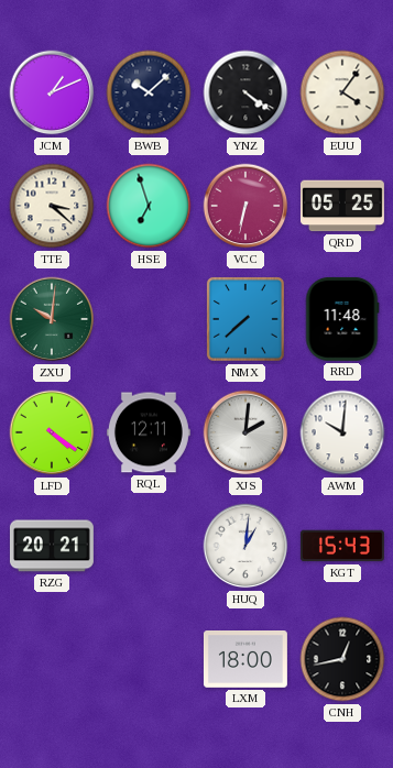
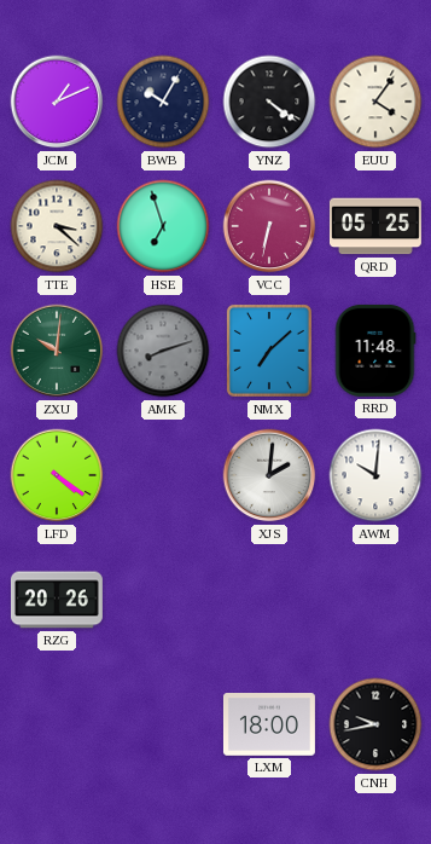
BWB: 10:08 -> 10:05 (163, 102)
AMK: none -> 8:12 (163, 351)
NMX: 7:38 -> 7:08 (269, 351)
RQL: 12:11 -> none (149, 432)
RZG: 20:21 -> 20:26 (57, 600)
HUQ: 1:01 -> none (245, 546)
KGT: 15:43 -> none (342, 546)
CNH: 12:43 -> 9:43 (375, 724)
